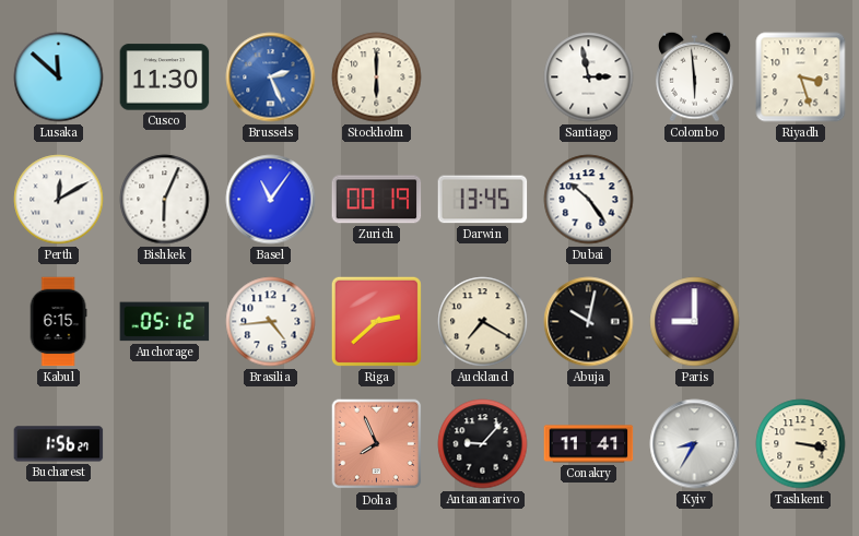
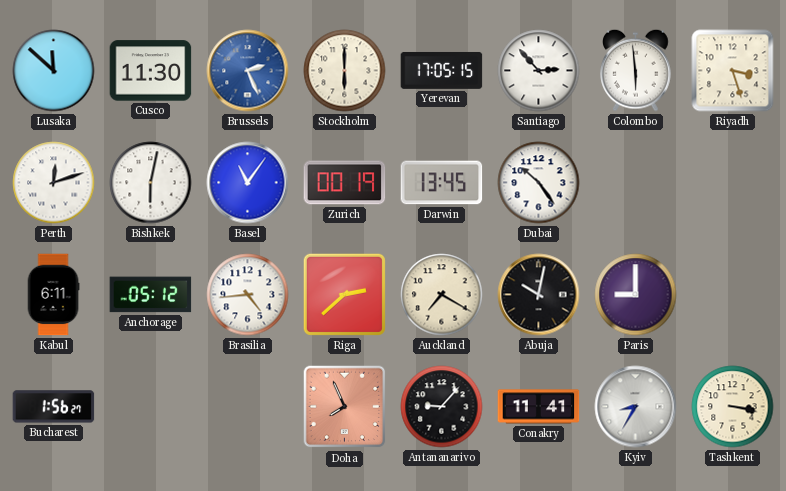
Yerevan: none -> 17:05 (442, 70)
Santiago: 2:58 -> 2:53 (539, 71)
Perth: 12:10 -> 12:12 (54, 183)
Bishkek: 6:04 -> 6:02 (151, 183)
Kabul: 6:15 -> 6:11 (53, 295)
